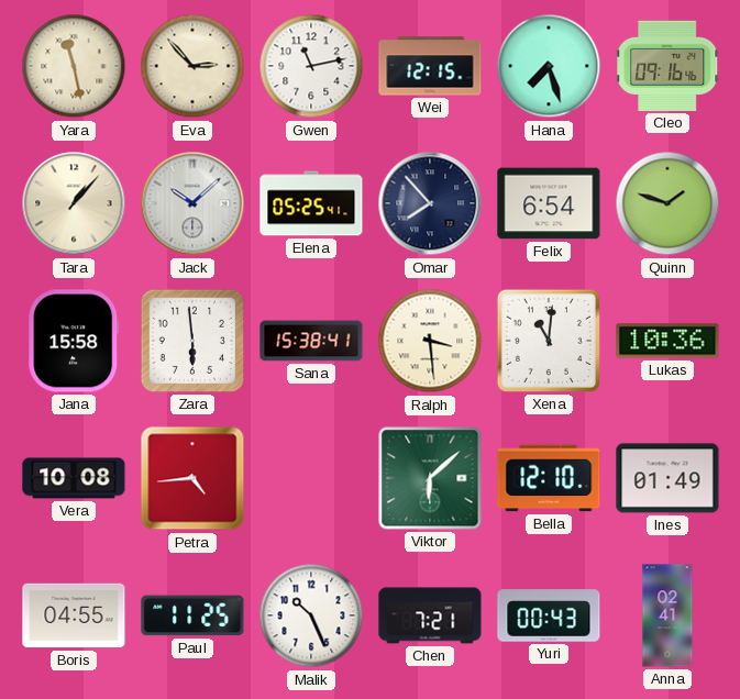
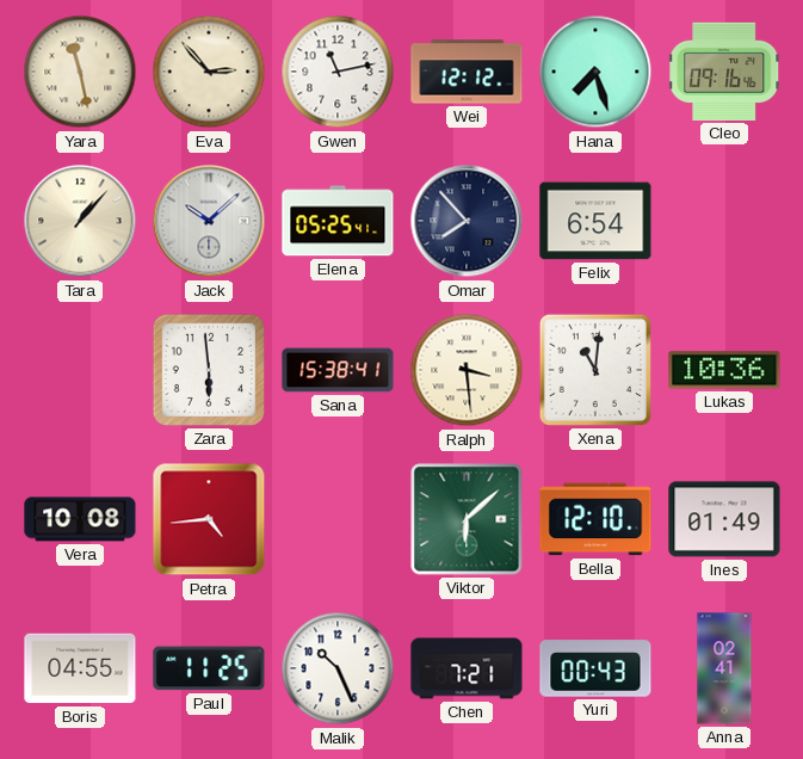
Wei: 12:15 -> 12:12 (467, 72)
Quinn: 1:48 -> none (667, 203)
Jana: 15:58 -> none (74, 341)
